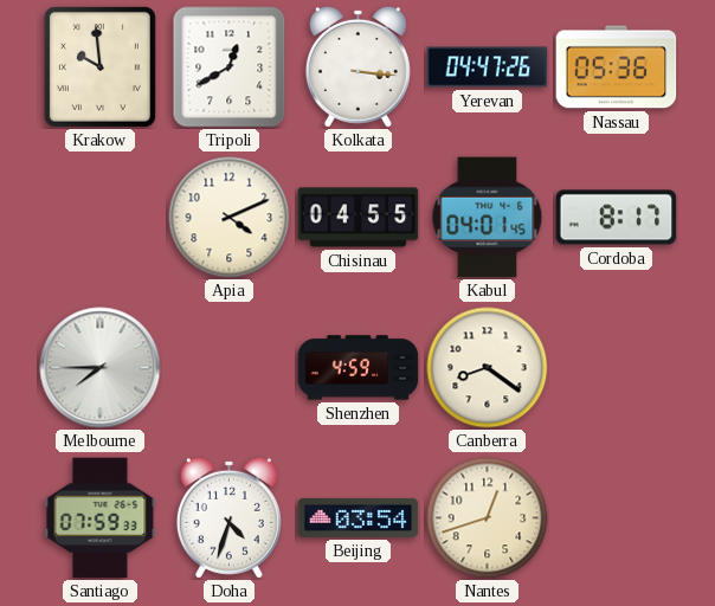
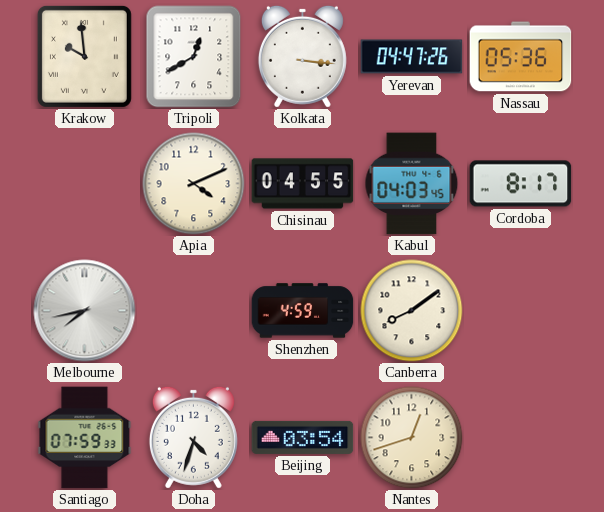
Kabul: 04:01 -> 04:03 (412, 184)
Melbourne: 7:45 -> 7:43 (85, 311)
Canberra: 8:21 -> 8:09 (412, 311)
